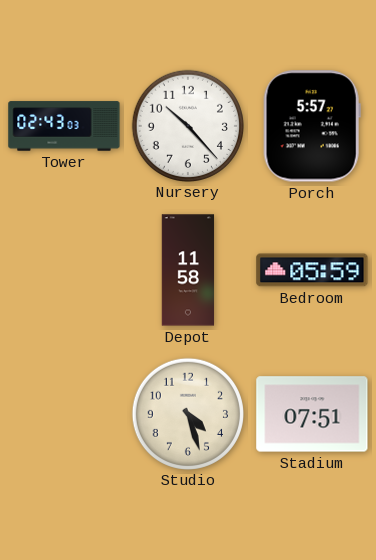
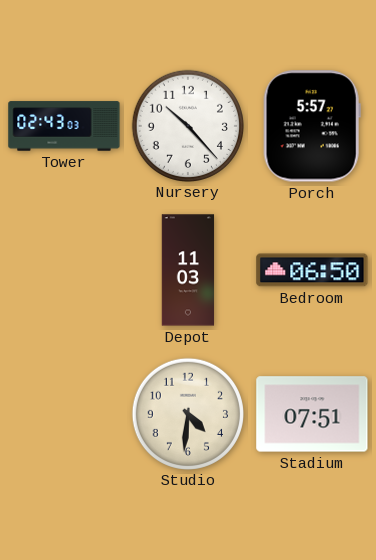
Depot: 11:58 -> 11:03 (188, 270)
Bedroom: 05:59 -> 06:50 (312, 270)
Studio: 4:27 -> 4:31 (187, 413)
